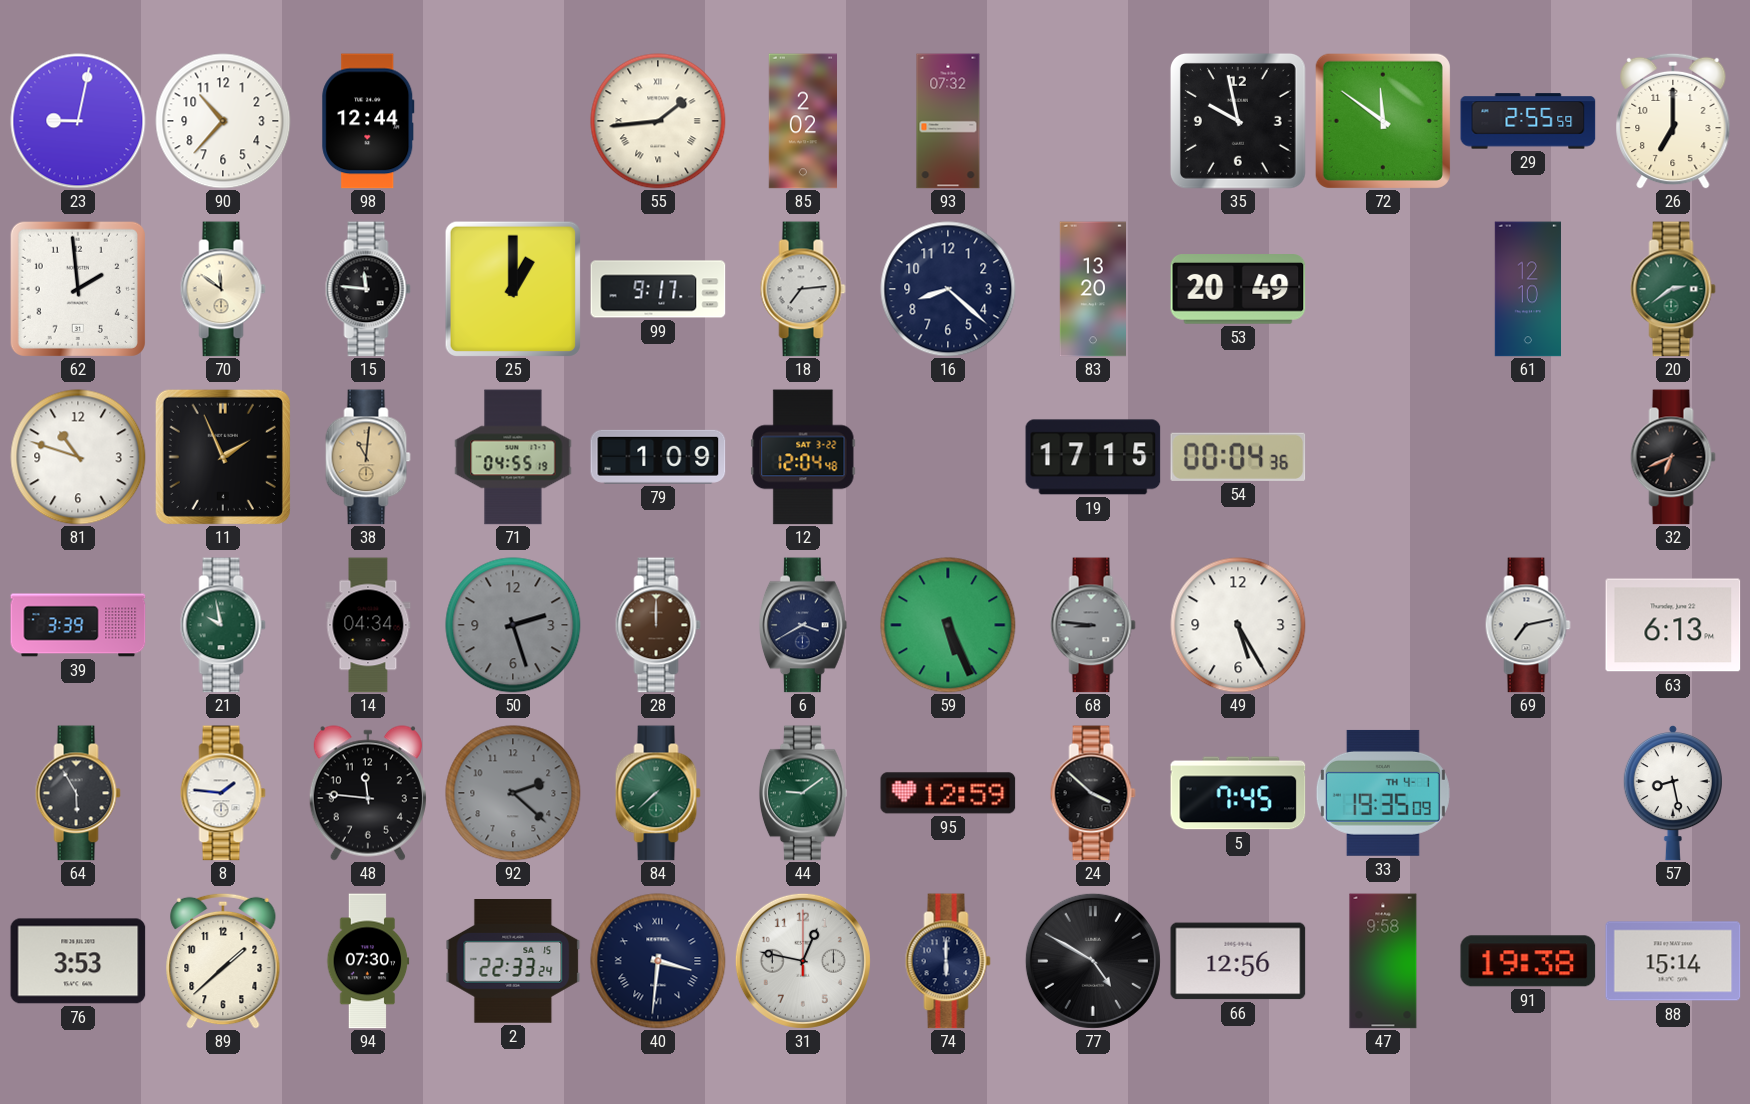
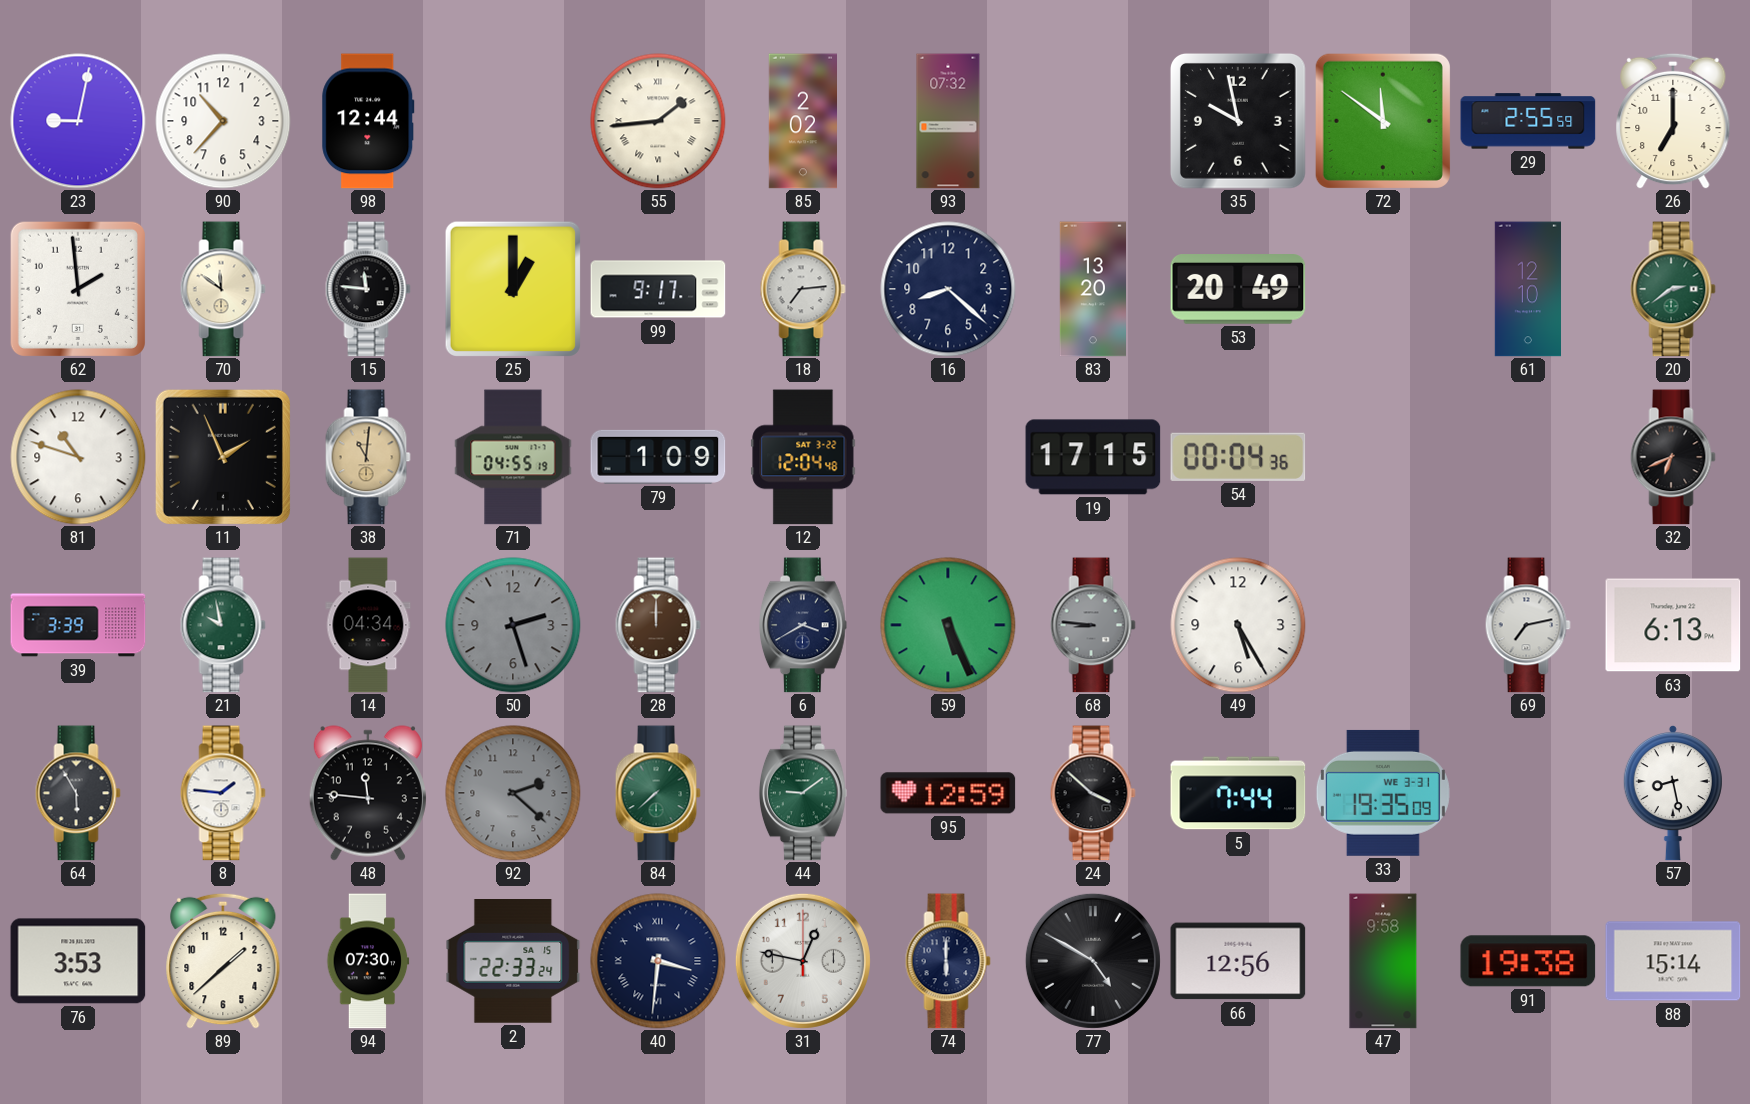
5: 7:45 -> 7:44 (1238, 793)
33 date: TH 4-1 -> WE 3-31 (1383, 793)
